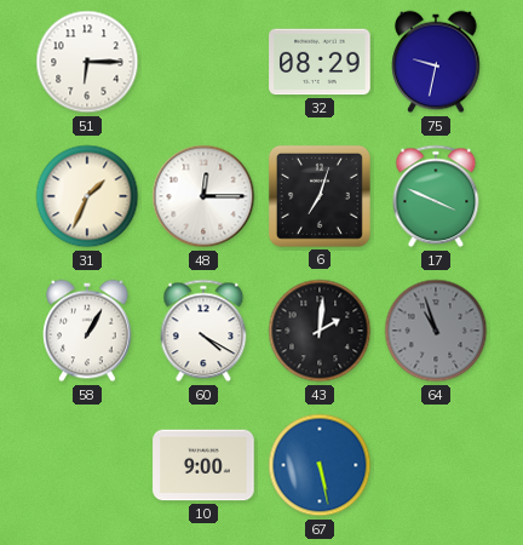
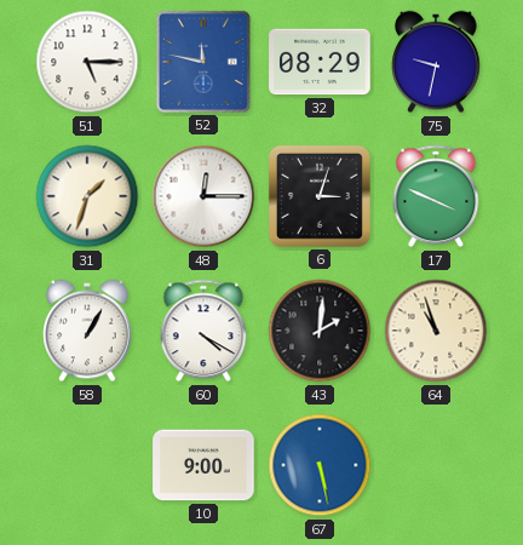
51: 6:15 -> 5:15 (87, 62)
52: none -> 11:47 (203, 62)
31: 1:34 -> 1:33 (87, 196)
6: 7:03 -> 3:03 (320, 196)
64 dial: grey -> cream (436, 331)
